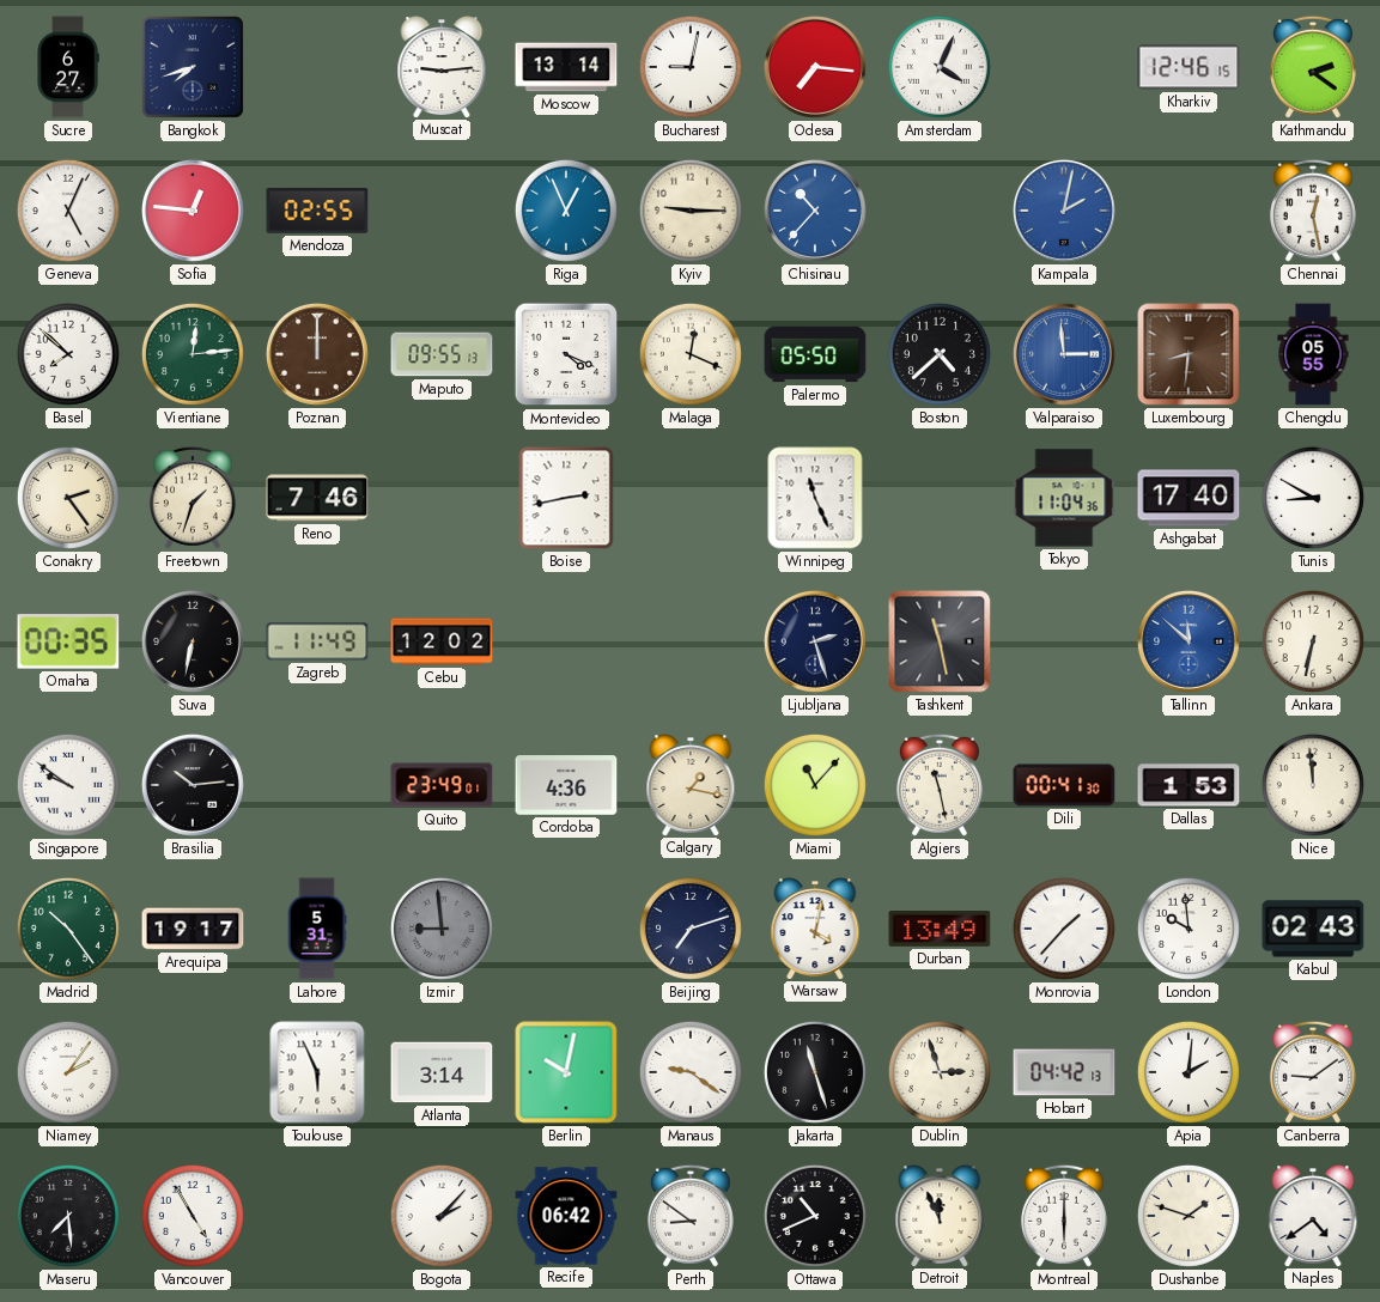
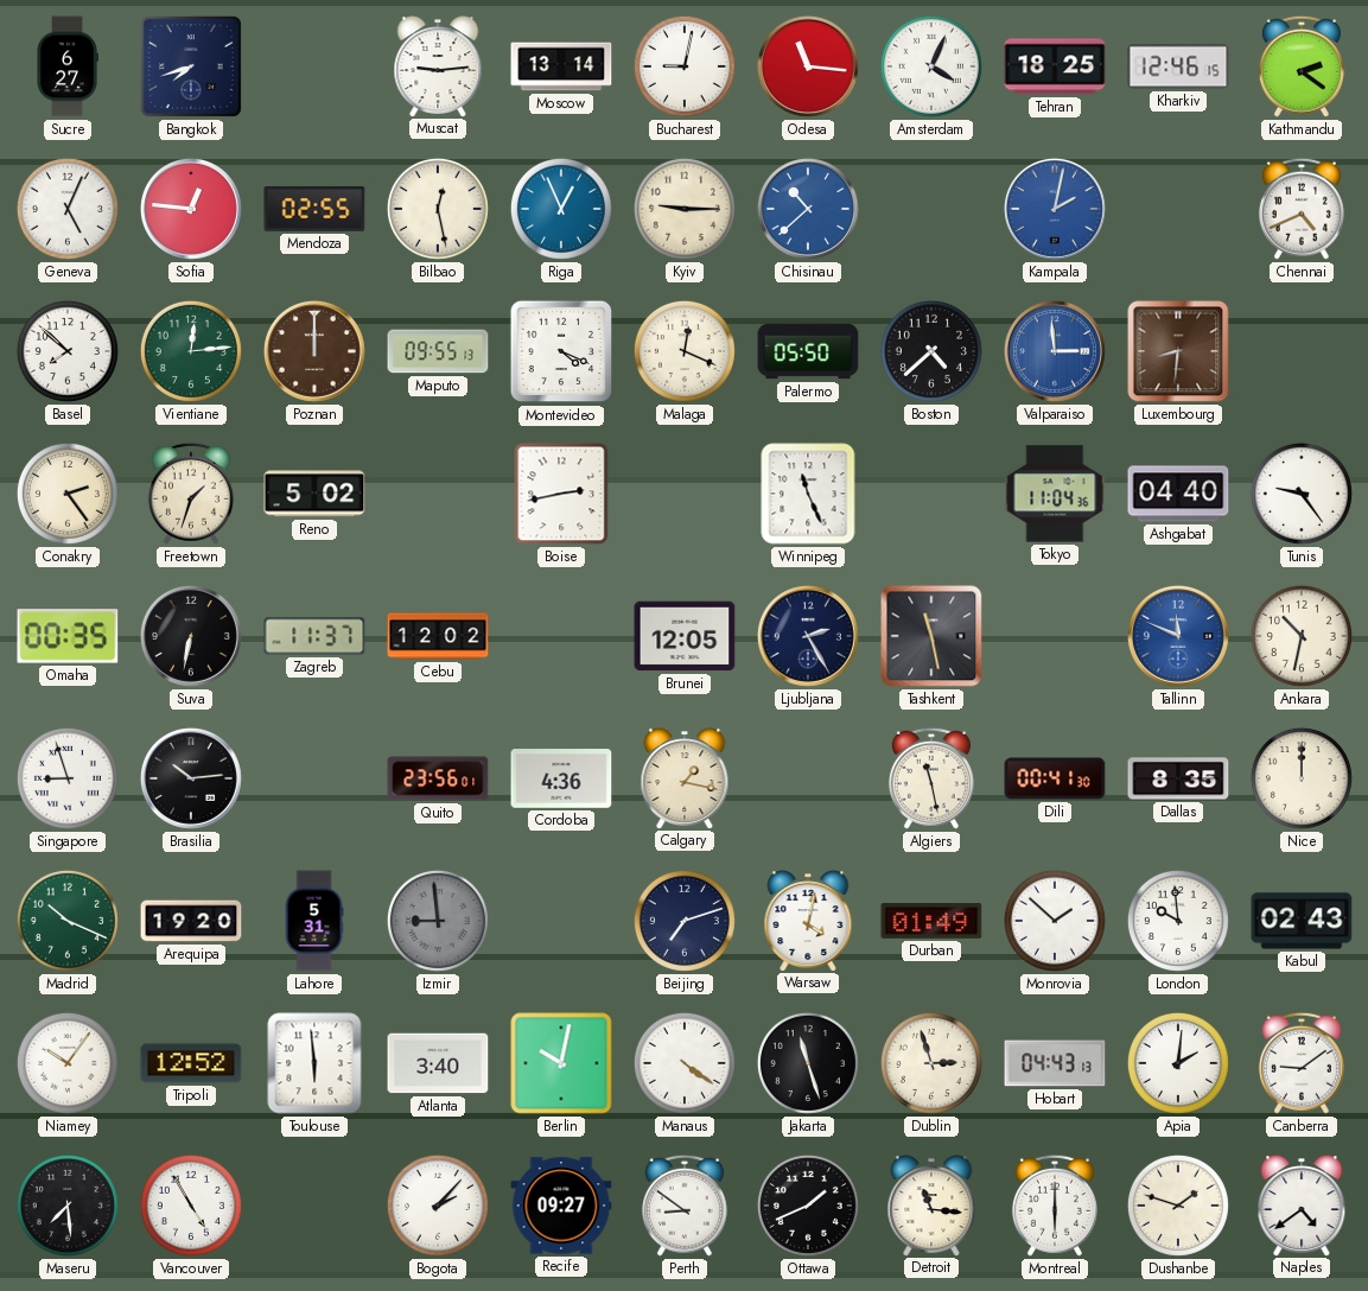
Odesa: 7:16 -> 11:16 (808, 66)
Tehran: none -> 18:25 (1055, 66)
Bilbao: none -> 12:28 (438, 209)
Chisinau: 10:37 -> 10:38 (808, 209)
Chennai: 12:28 -> 4:41 (1302, 209)
Chengdu: 05:55 -> none (1313, 354)
Reno: 7:46 -> 5:02 (314, 494)
Ashgabat: 17:40 -> 04:40 (1178, 494)
Tunis: 8:50 -> 9:24 (1302, 494)
Zagreb: 11:49 -> 11:37 (314, 636)
Brunei: none -> 12:05 (685, 636)
Ljubljana: 2:27 -> 2:25 (808, 636)
Tallinn: 11:52 -> 11:49 (1178, 636)
Ankara: 6:32 -> 10:32 (1302, 636)
Singapore: 9:51 -> 8:57 (68, 778)
Quito: 23:49 -> 23:56 (438, 778)
Miami: 11:07 -> none (815, 785)
Dallas: 1:53 -> 8:35 (1178, 778)
Nice: 11:59 -> 12:00 (1302, 778)
Madrid: 10:24 -> 10:19 (68, 921)
Arequipa: 19:17 -> 19:20 (191, 921)
Durban: 13:49 -> 01:49 (931, 922)
Monrovia: 1:37 -> 1:52 (1055, 921)
Niamey: 2:06 -> 10:06 (68, 1063)
Tripoli: none -> 12:52 (191, 1063)
Toulouse: 5:56 -> 5:59 (314, 1063)
Atlanta: 3:14 -> 3:40 (438, 1063)
Manaus: 9:21 -> 4:21 (685, 1063)
Hobart: 04:42 -> 04:43 (1055, 1063)
Recife: 06:42 -> 09:27 (561, 1206)
Ottawa: 10:41 -> 1:41 (808, 1206)
Detroit: 11:56 -> 11:16 (931, 1206)
